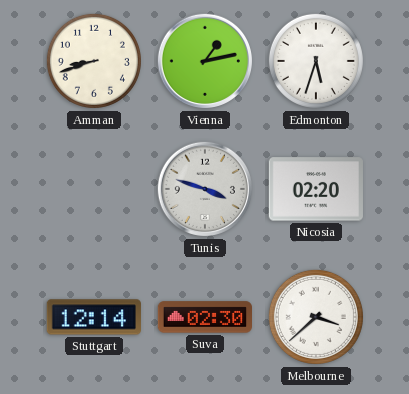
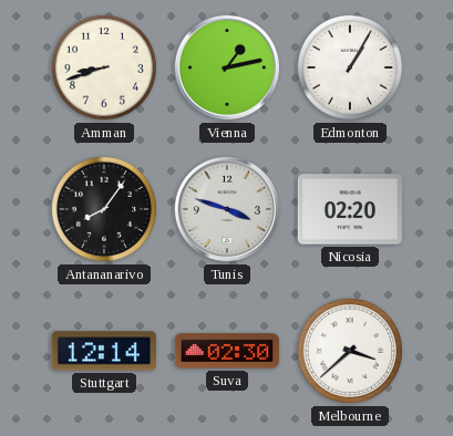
Edmonton: 5:33 -> 1:05 (350, 68)
Antananarivo: none -> 8:06 (104, 209)
